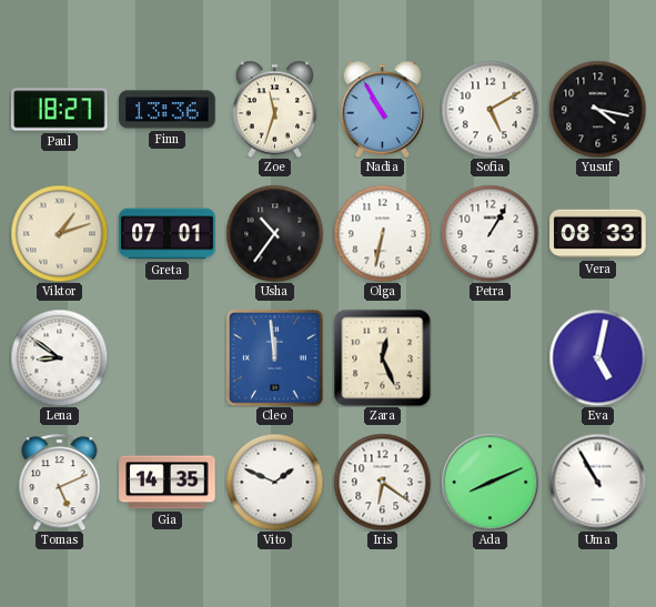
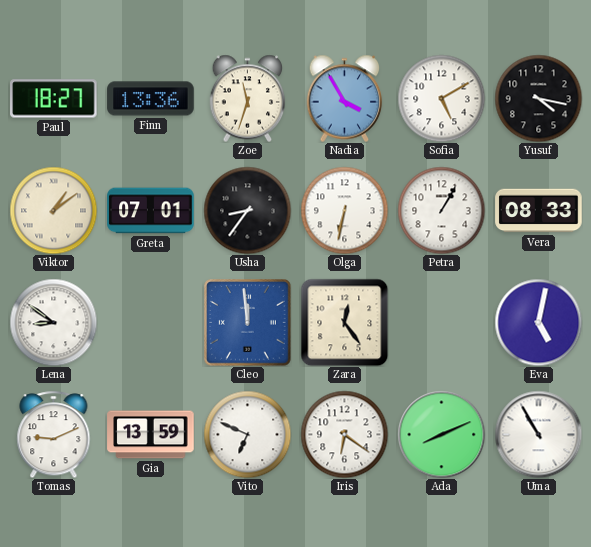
Nadia: 10:55 -> 3:55 (345, 98)
Viktor: 1:12 -> 1:09 (53, 210)
Usha: 10:36 -> 8:36 (247, 210)
Zara: 12:26 -> 12:24 (344, 322)
Tomas: 5:11 -> 9:11 (54, 434)
Gia: 14:35 -> 13:59 (151, 435)
Vito: 1:49 -> 6:49 (247, 434)
